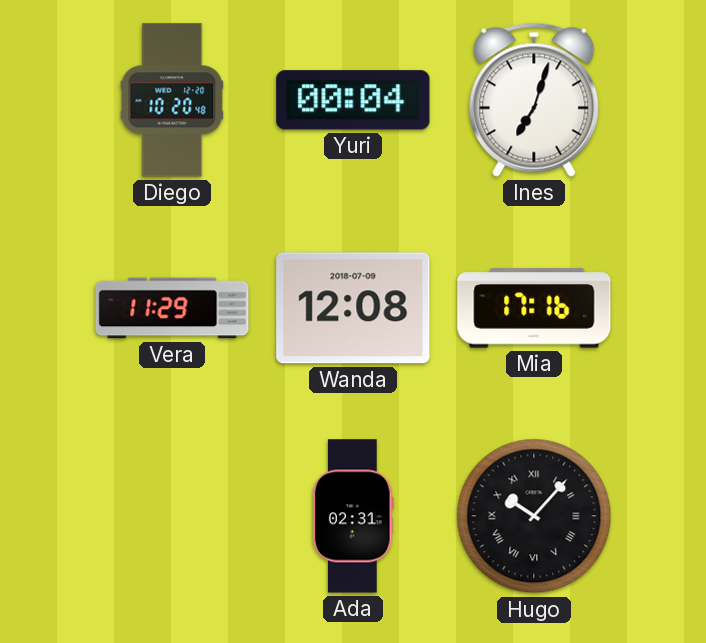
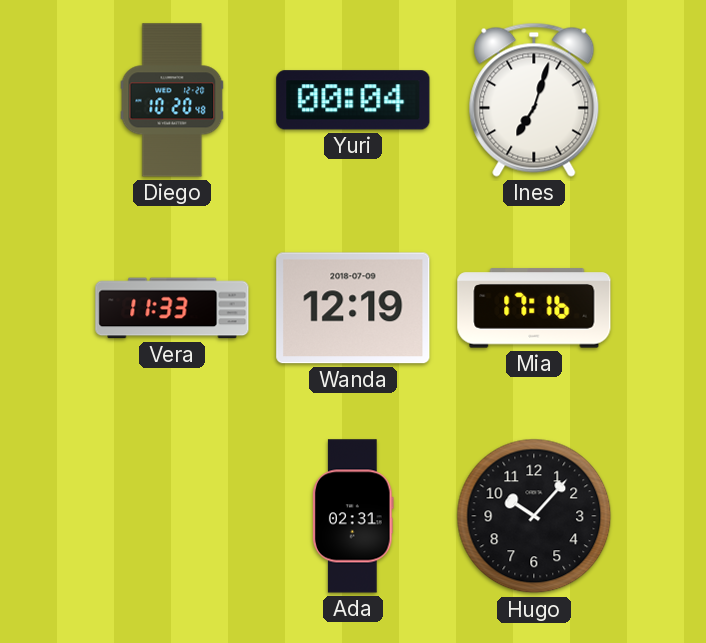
Vera: 11:29 -> 11:33 (172, 308)
Wanda: 12:08 -> 12:19 (353, 308)
Hugo numerals: Roman -> Arabic (534, 516)
